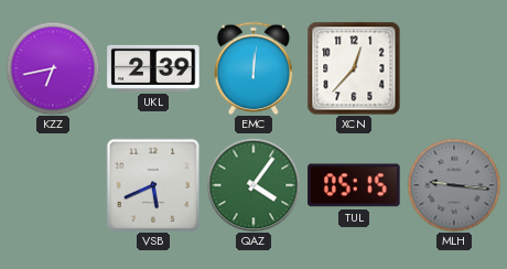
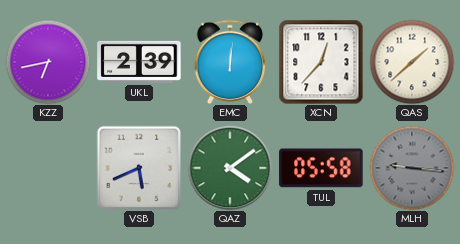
QAS: none -> 1:38 (412, 62)
QAZ: 4:06 -> 4:09 (230, 168)
TUL: 05:15 -> 05:58 (321, 168)
